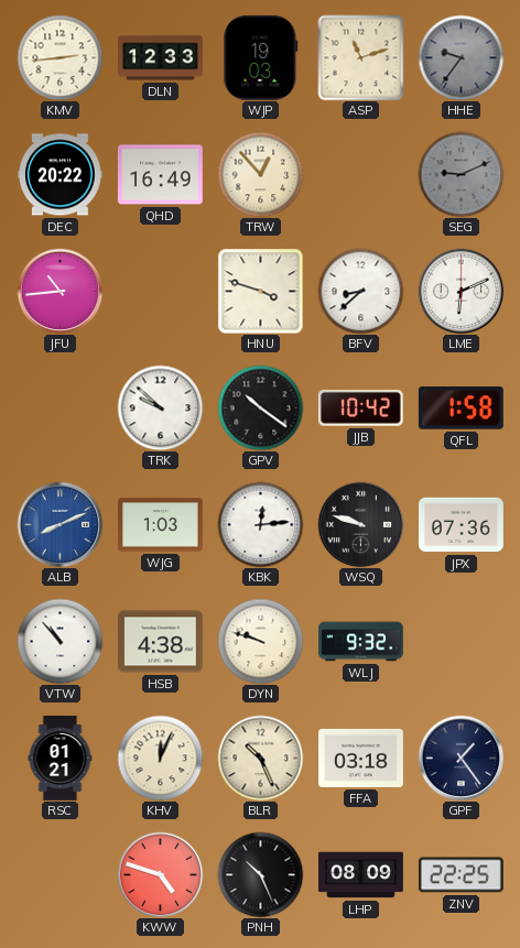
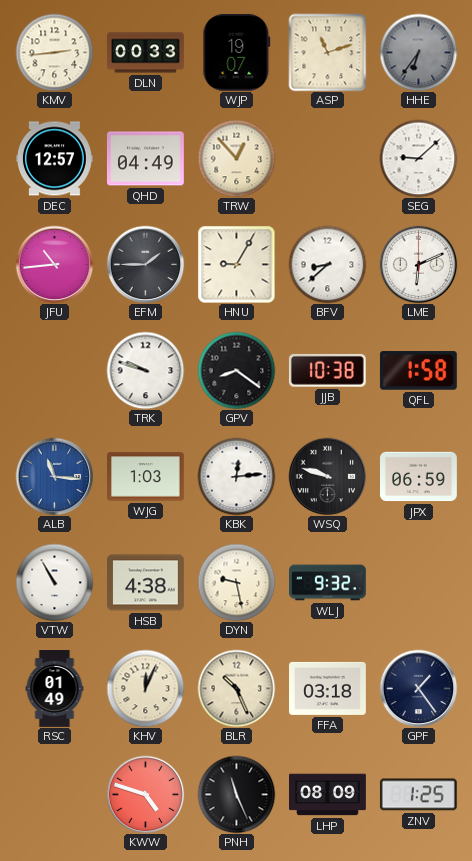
DLN: 12:33 -> 00:33 (146, 53)
WJP: 19:03 -> 19:07 (237, 52)
HHE: 9:36 -> 6:36 (418, 52)
DEC: 20:22 -> 12:57 (55, 159)
QHD: 16:49 -> 04:49 (146, 159)
SEG: 9:11 -> 9:08 (418, 158)
SEG dial: grey -> white (418, 158)
EFM: none -> 1:45 (145, 264)
HNU: 3:48 -> 9:05 (236, 264)
TRK: 9:52 -> 9:48 (145, 370)
GPV: 10:21 -> 8:21 (236, 370)
JJB: 10:42 -> 10:38 (327, 370)
ALB: 8:11 -> 11:16 (54, 476)
JPX: 07:36 -> 06:59 (419, 477)
VTW: 10:53 -> 10:55 (54, 582)
DYN: 9:48 -> 9:28 (236, 582)
RSC: 01:21 -> 01:49 (55, 689)
PNH: 10:26 -> 11:26 (236, 794)
ZNV: 22:25 -> 1:25 (418, 795)
